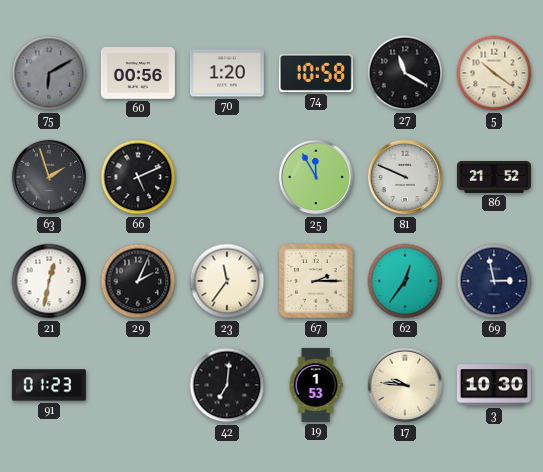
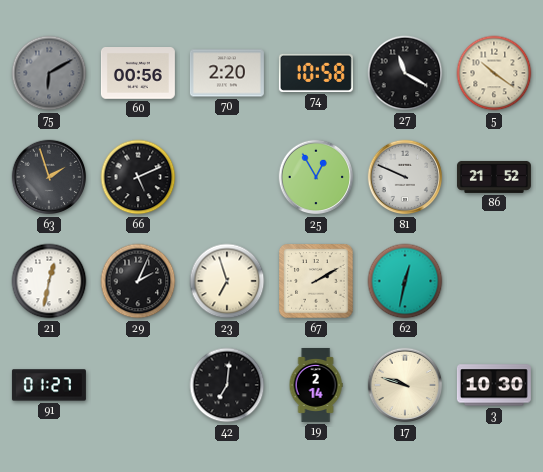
70: 1:20 -> 2:20 (227, 73)
25: 11:55 -> 12:55 (316, 177)
23: 11:36 -> 6:57 (227, 281)
67: 2:15 -> 2:10 (316, 281)
62: 12:36 -> 12:32 (405, 281)
69: 2:58 -> none (494, 281)
91: 01:23 -> 01:27 (49, 385)
19: 1:53 -> 2:14 (316, 385)
17: 9:46 -> 9:48 (405, 385)
